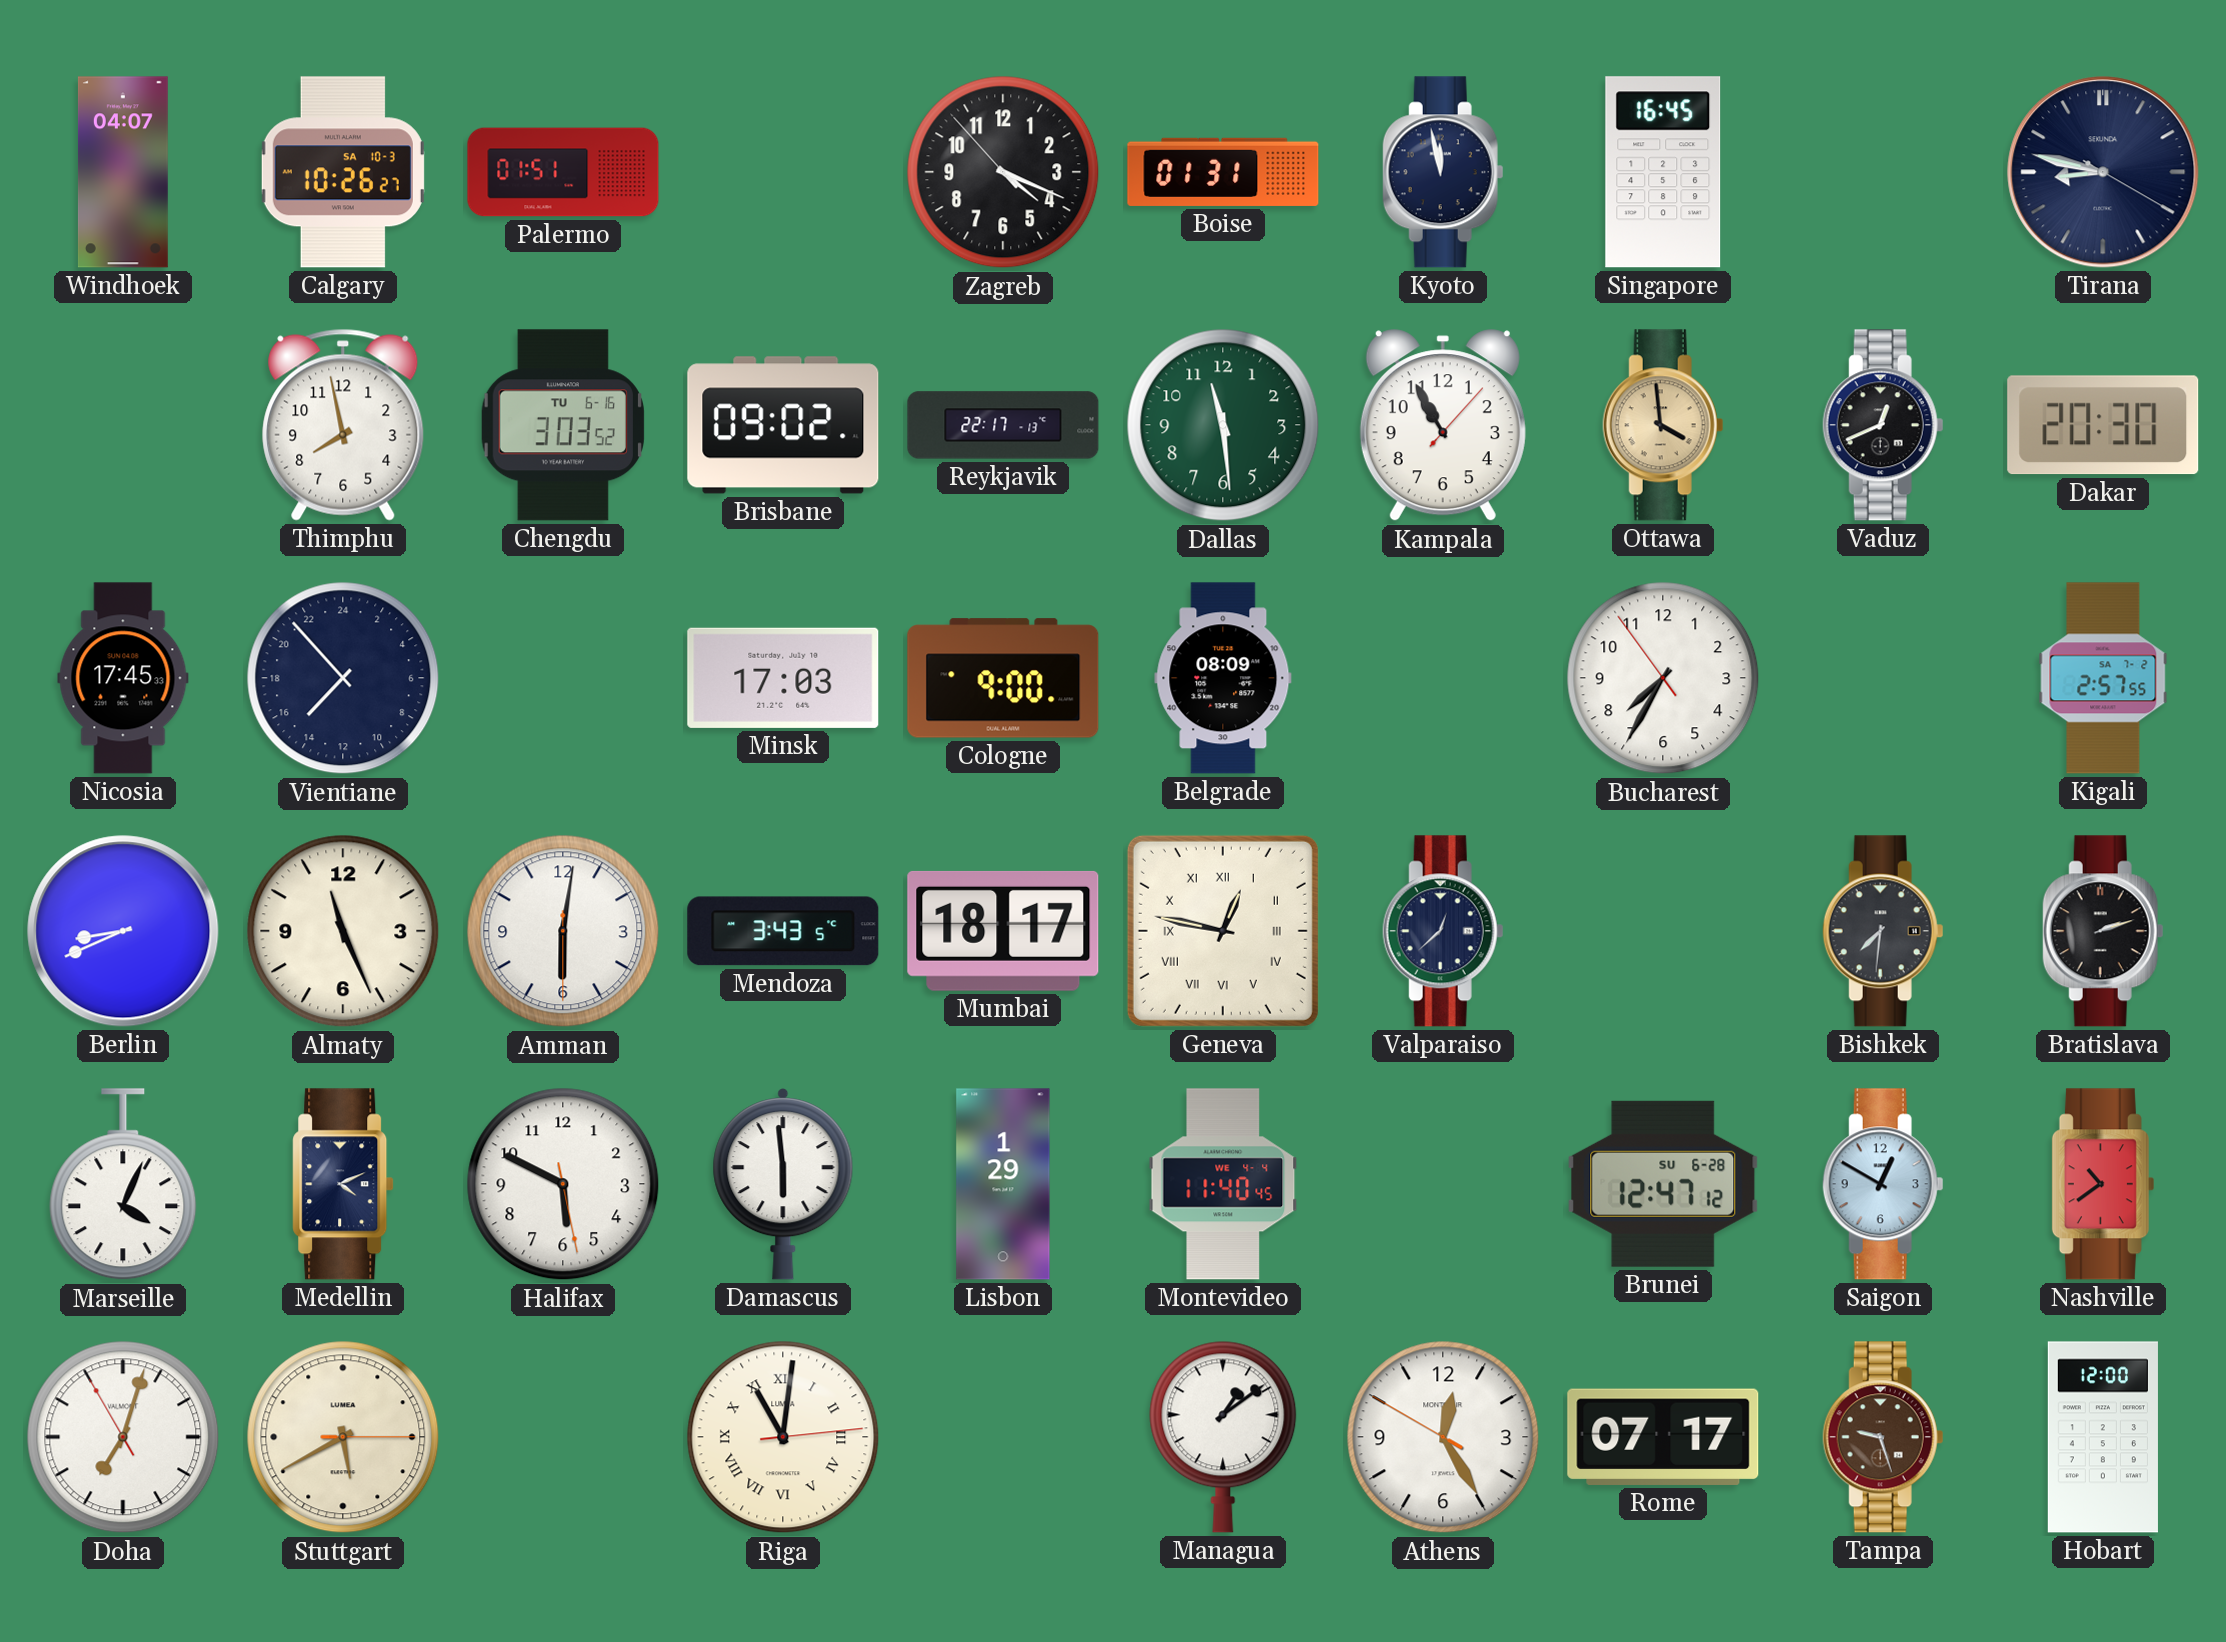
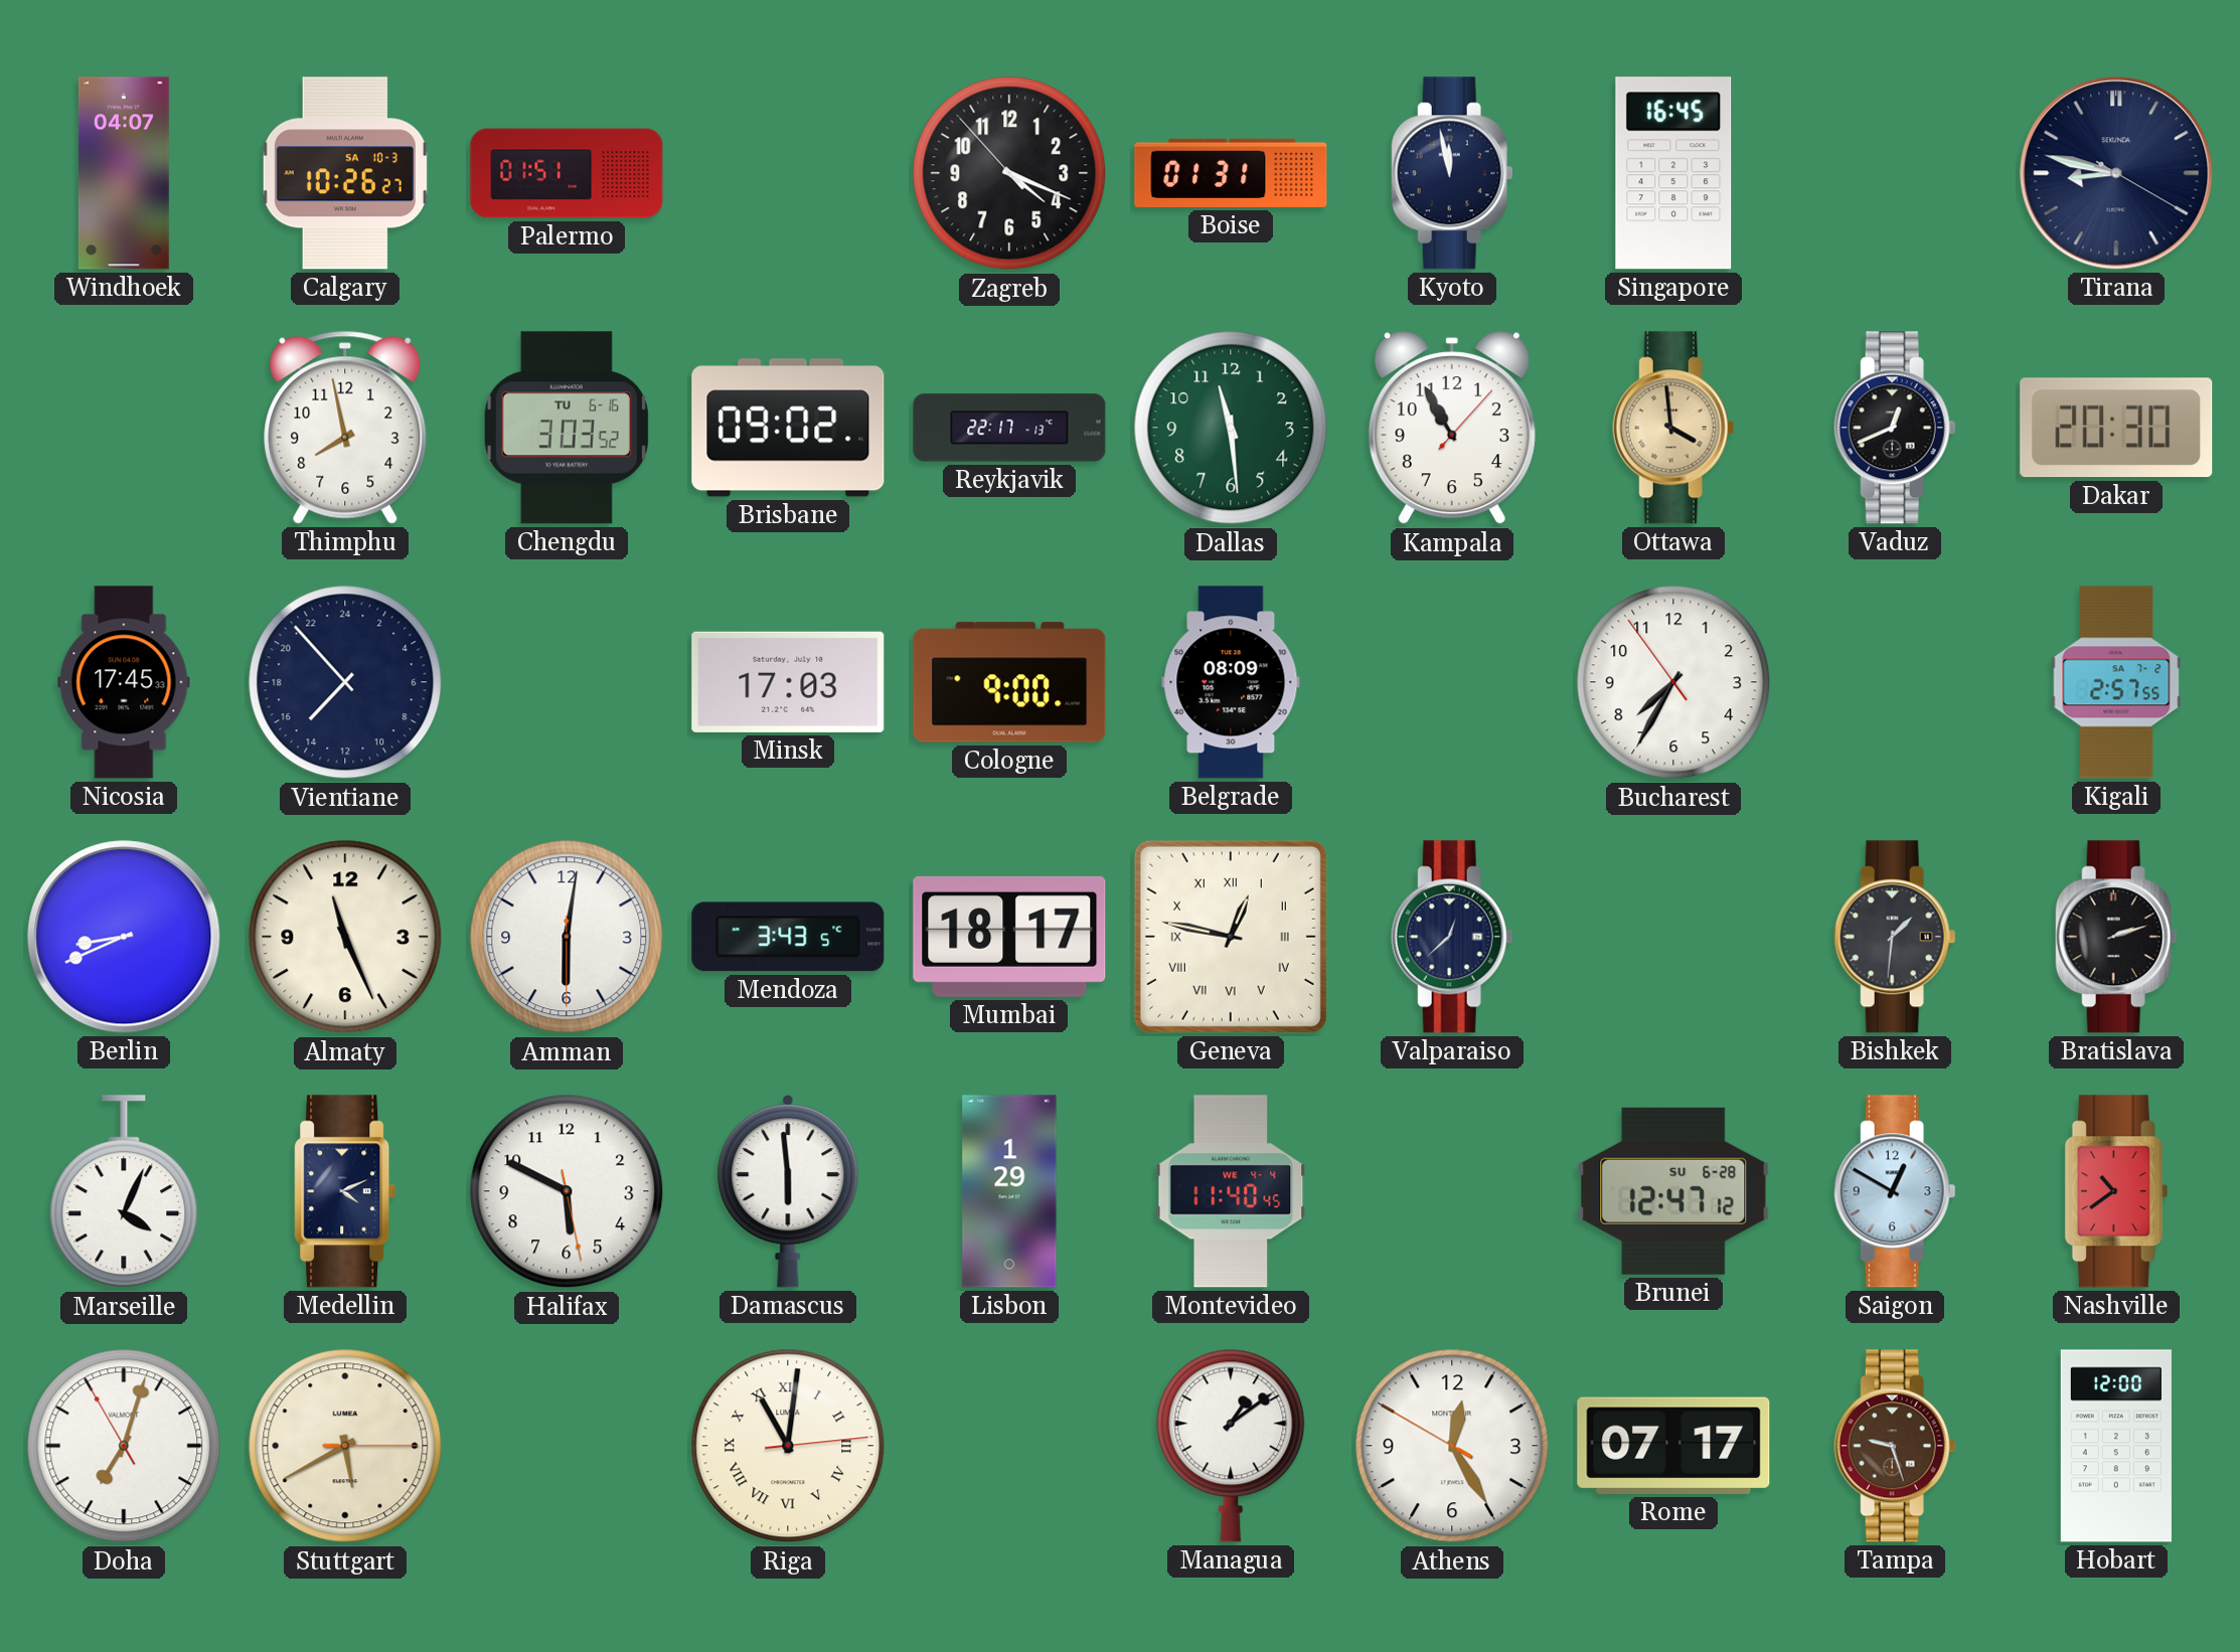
Bishkek: 7:31 -> 1:31 (1895, 937)
